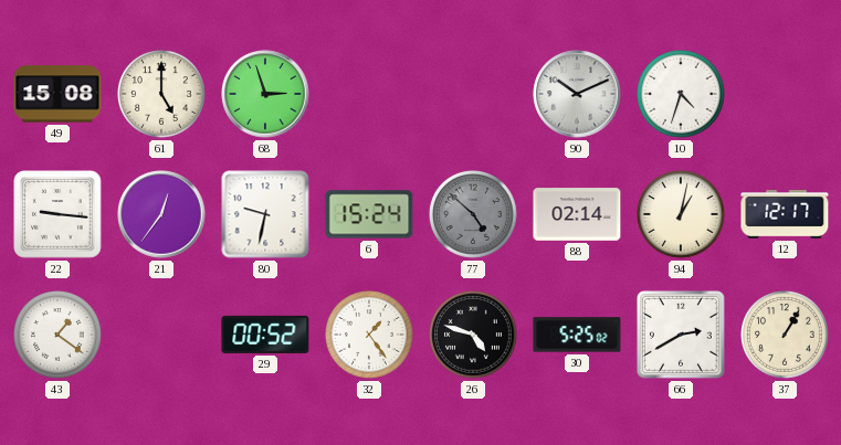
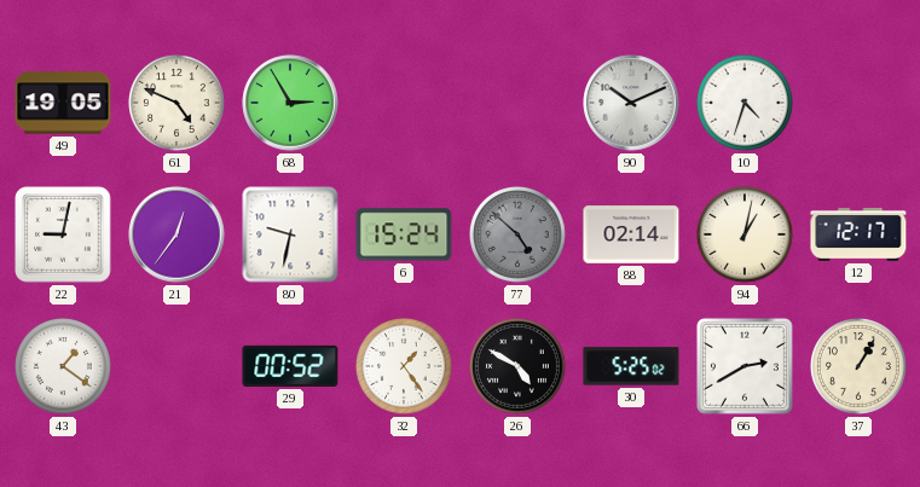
49: 15:08 -> 19:05 (63, 103)
61: 5:00 -> 4:49 (178, 104)
68: 2:57 -> 2:55 (290, 103)
22: 9:16 -> 9:02 (63, 234)
26: 4:48 -> 4:50 (519, 367)
